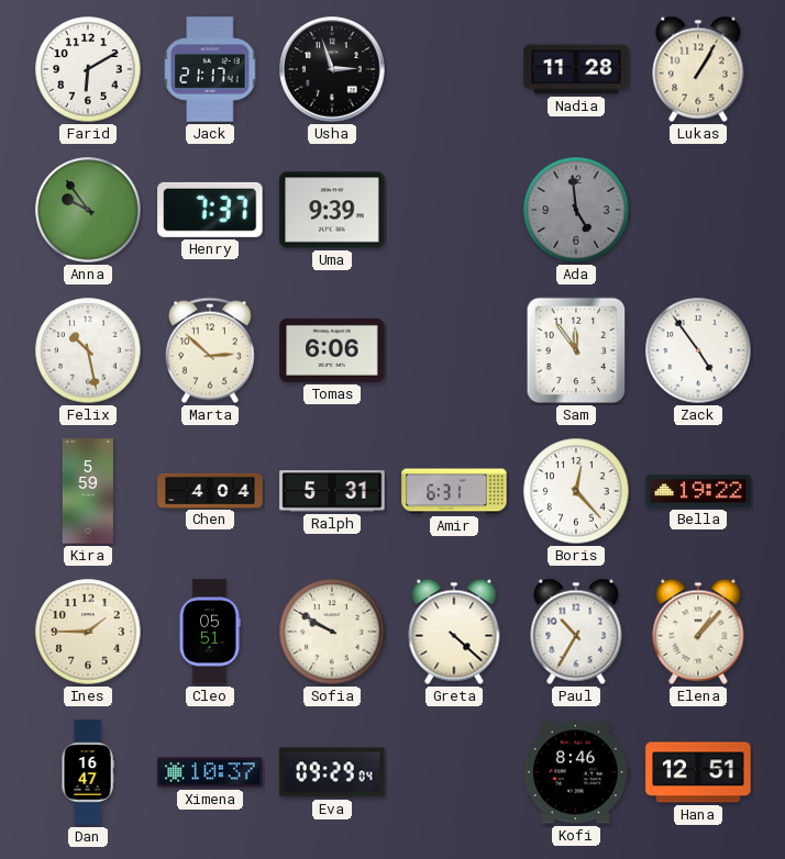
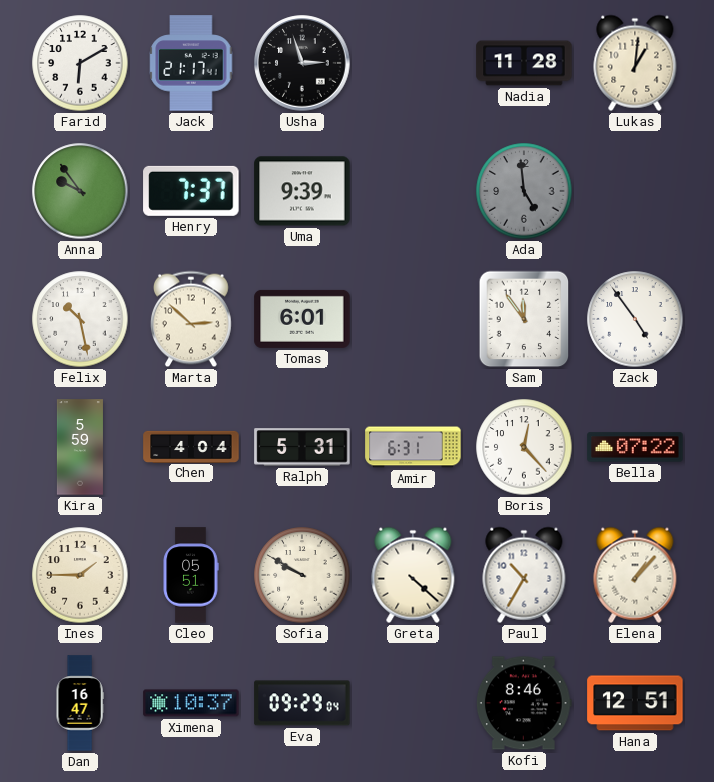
Lukas: 1:05 -> 1:01 (635, 63)
Tomas: 6:06 -> 6:01 (302, 319)
Bella: 19:22 -> 07:22 (635, 447)
